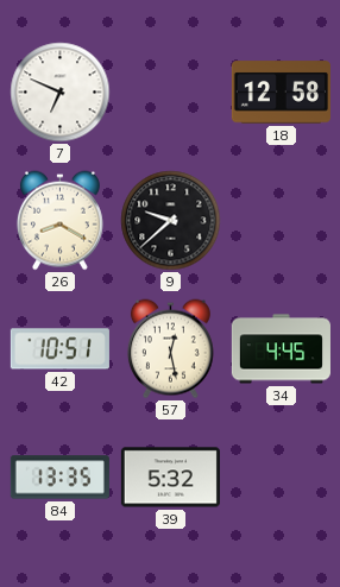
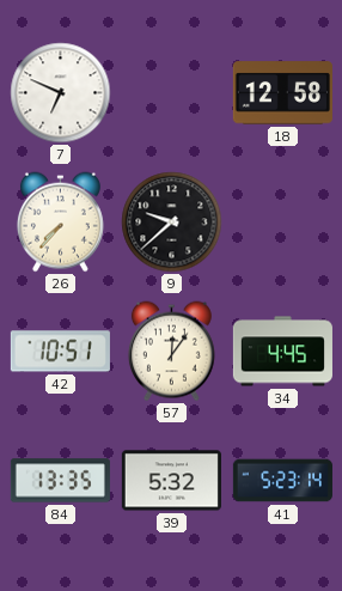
26: 8:20 -> 7:37 (60, 223)
57: 12:28 -> 12:06 (171, 352)
41: none -> 5:23 (282, 481)
